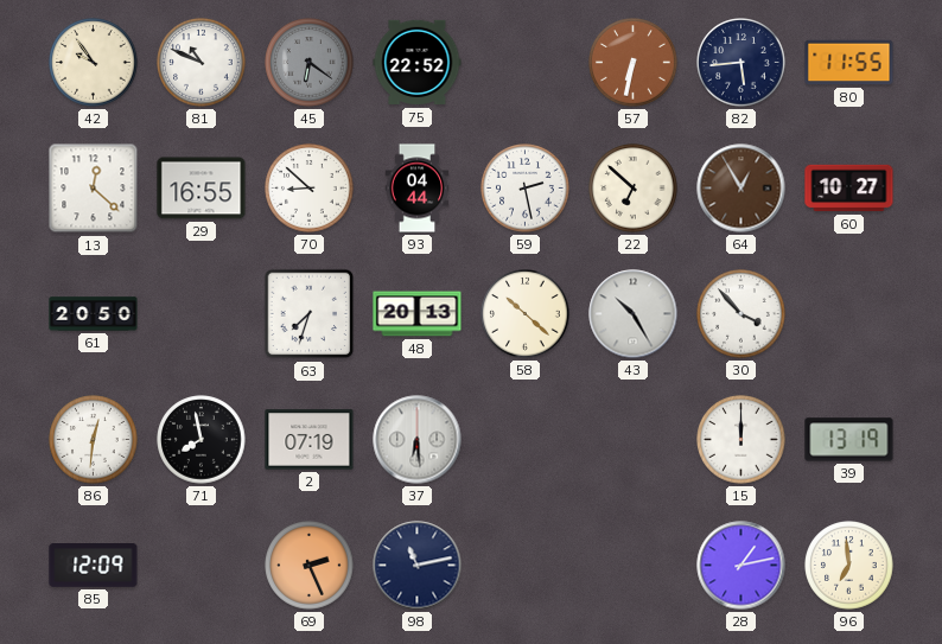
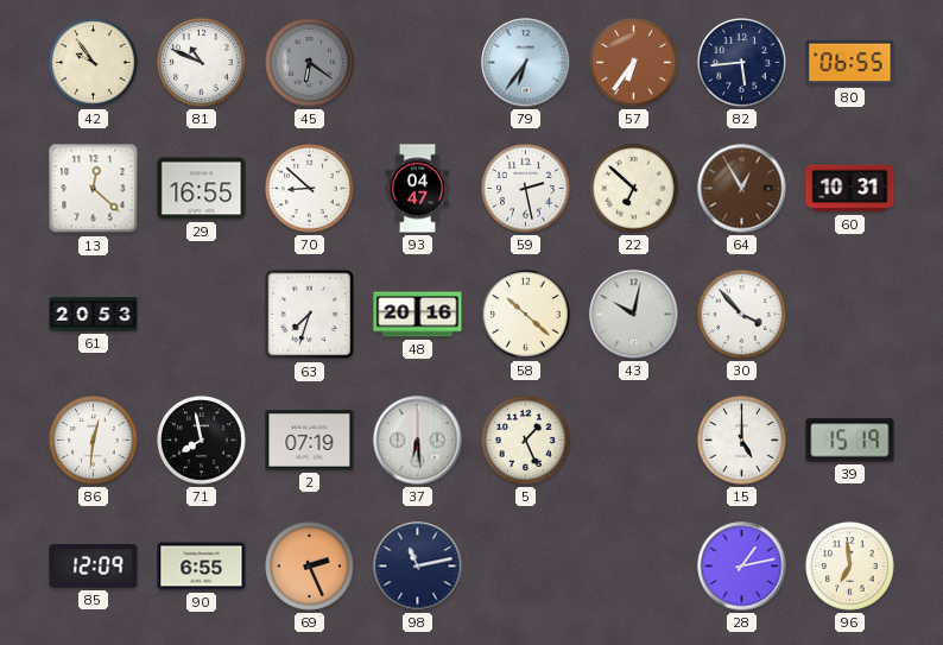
75: 22:52 -> none (418, 63)
79: none -> 6:36 (526, 63)
57: 6:32 -> 6:36 (634, 63)
80: 11:55 -> 06:55 (850, 63)
93: 04:44 -> 04:47 (418, 189)
60: 10:27 -> 10:31 (850, 189)
61: 20:50 -> 20:53 (94, 315)
48: 20:13 -> 20:16 (418, 315)
43: 10:25 -> 10:02 (634, 315)
5: none -> 1:26 (526, 441)
15: 12:00 -> 5:00 (742, 441)
39: 13:19 -> 15:19 (850, 441)
90: none -> 6:55 (202, 567)
